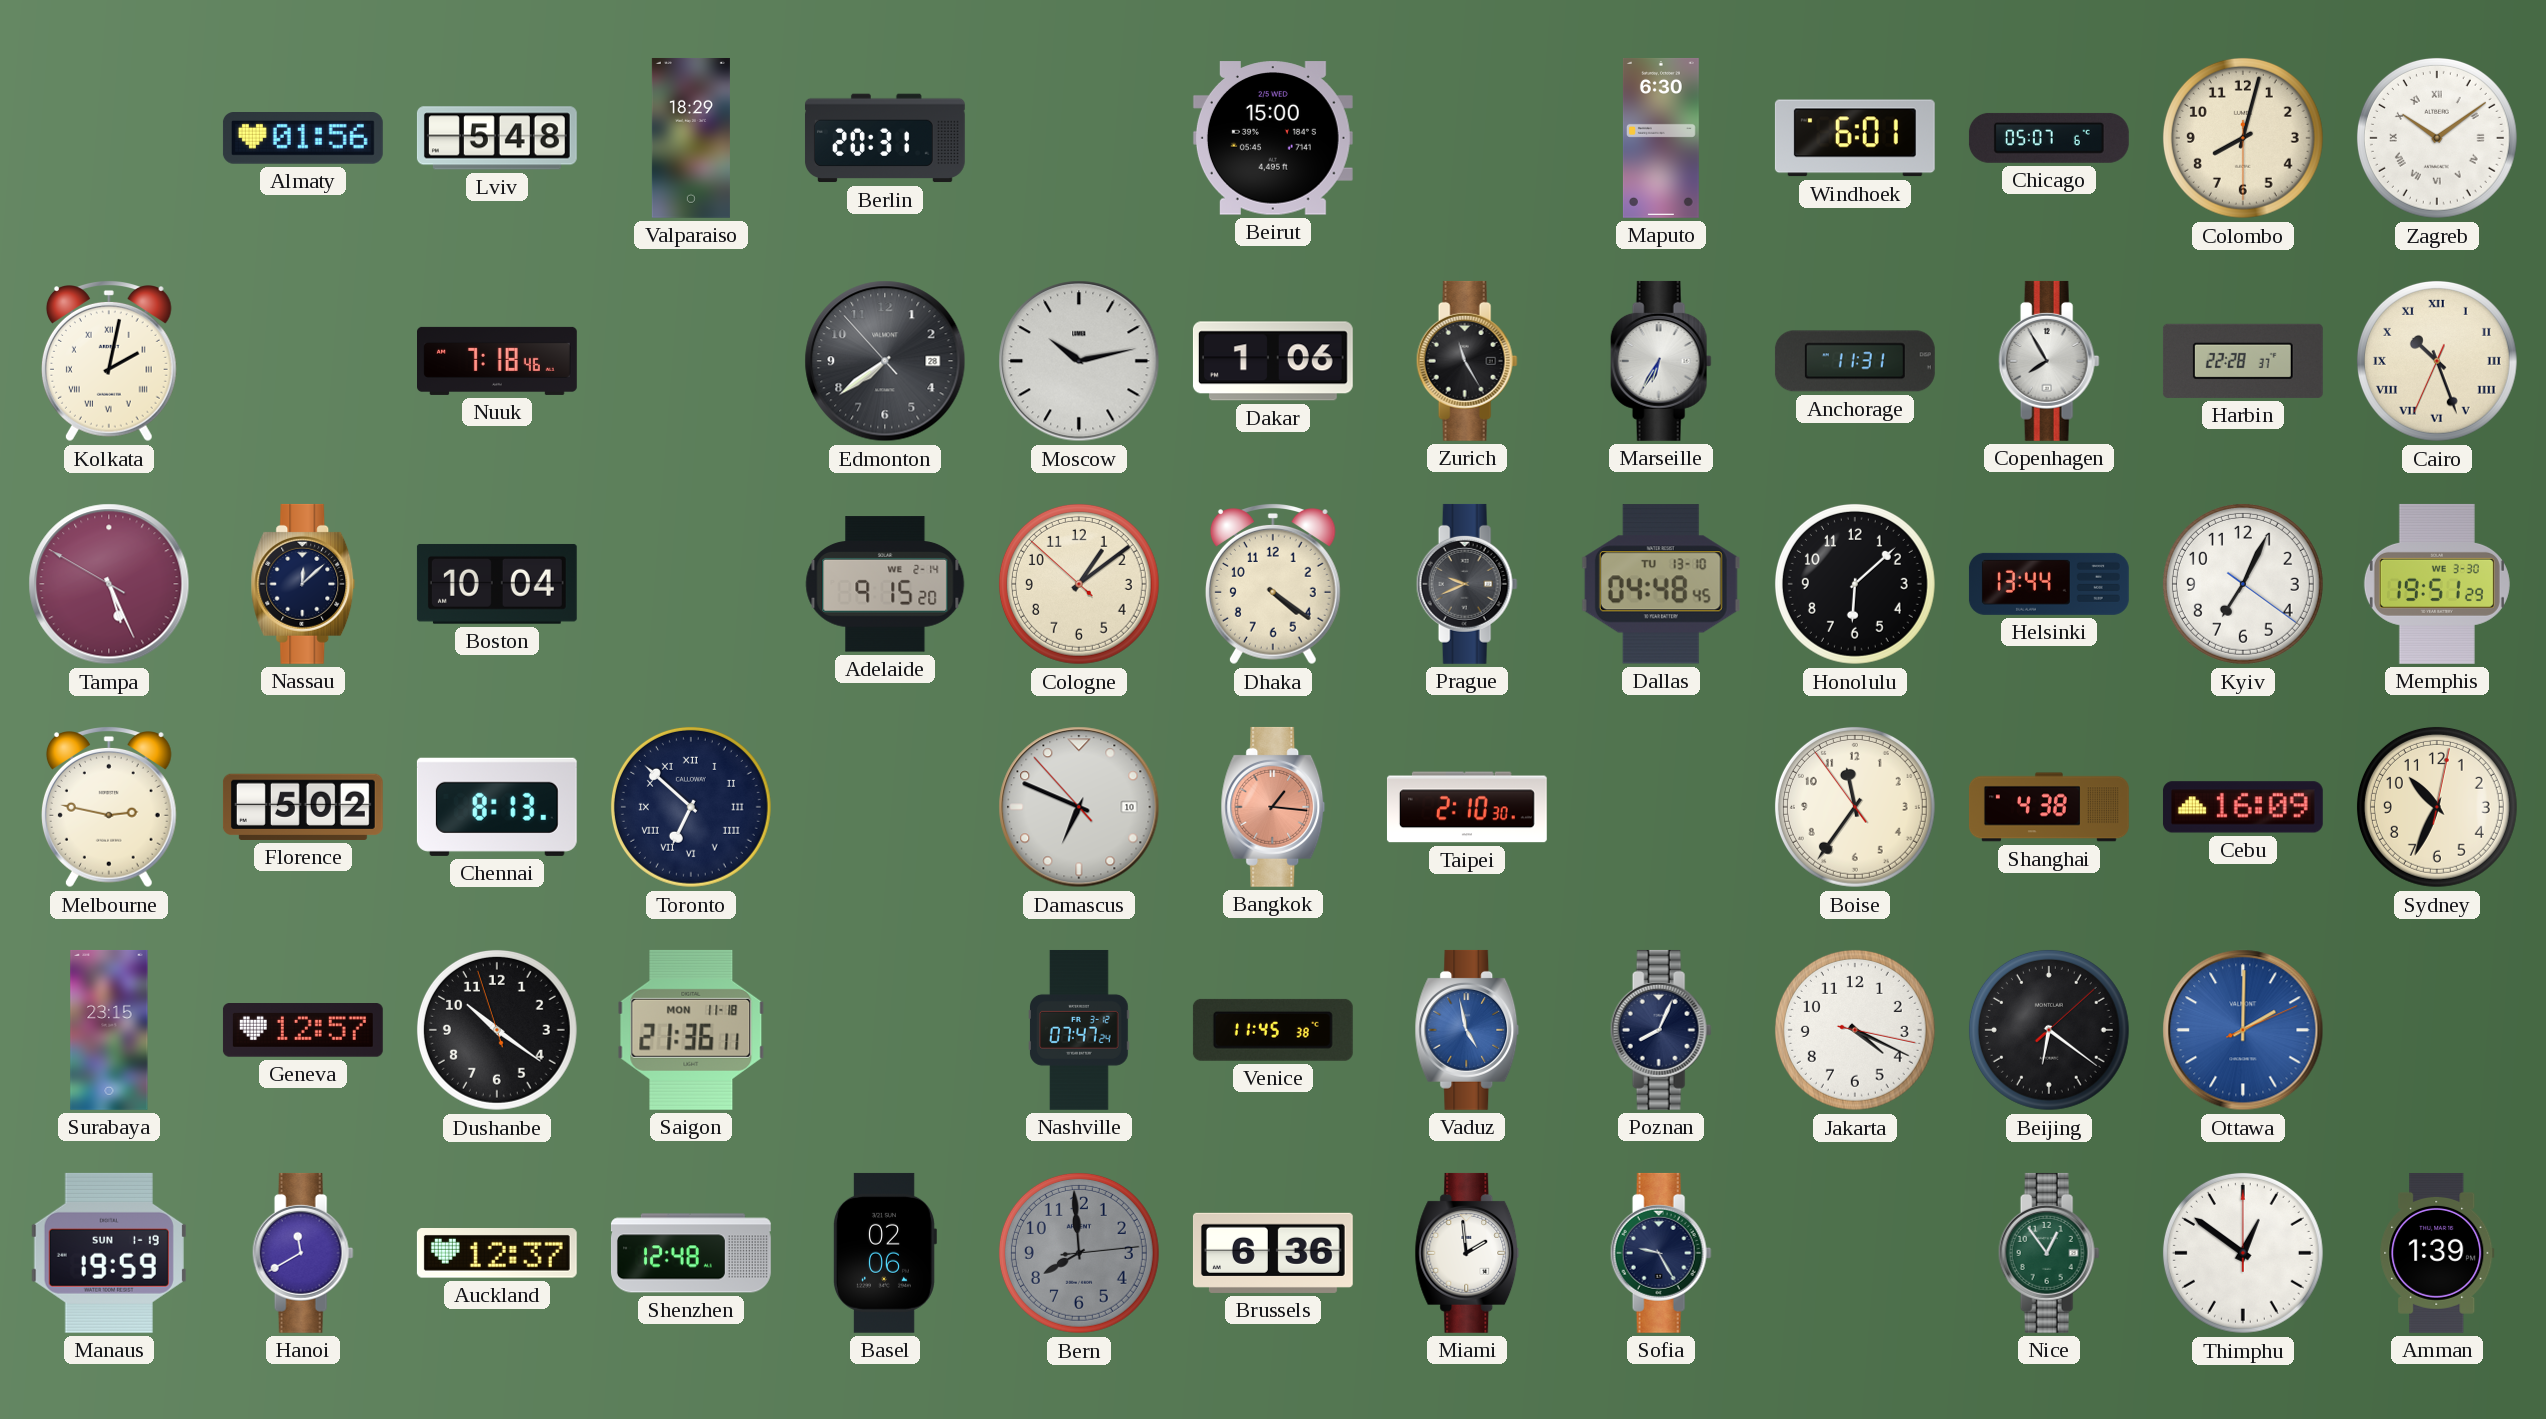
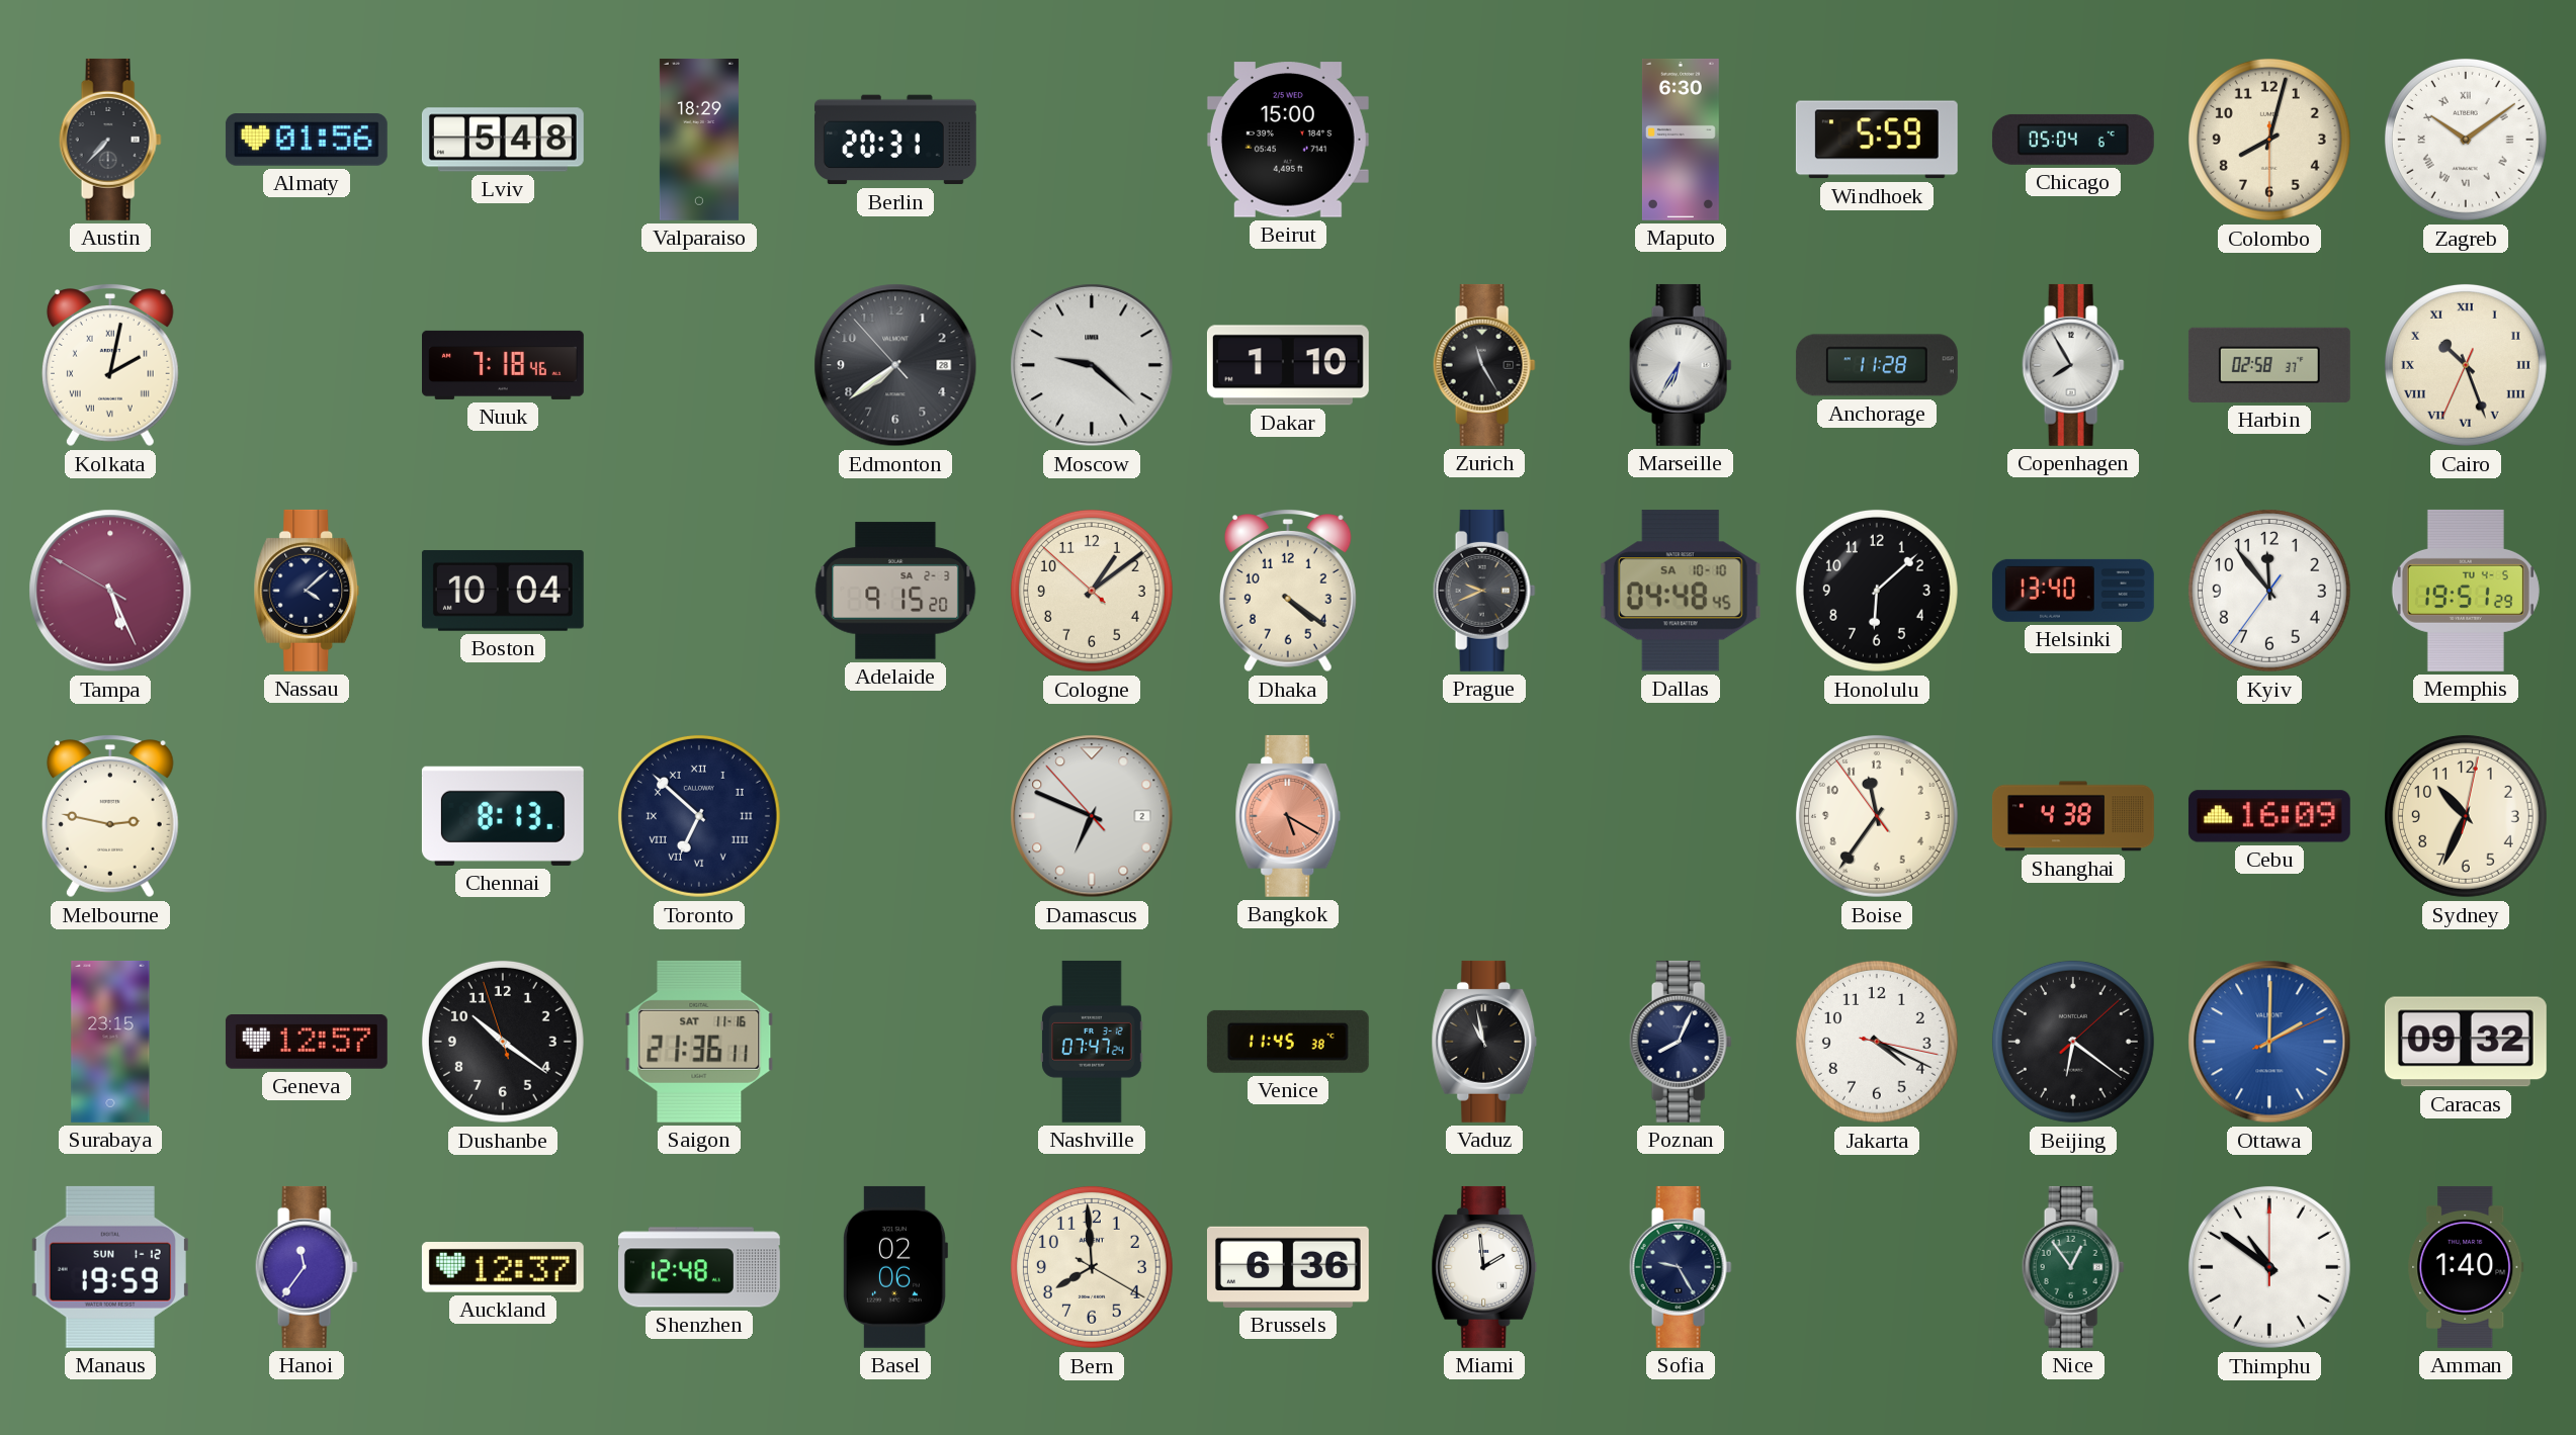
Austin: none -> 7:37 (110, 140)
Windhoek: 6:01 -> 5:59 (1877, 140)
Chicago: 05:07 -> 05:04 (2073, 140)
Moscow: 10:13 -> 9:22 (1092, 365)
Dakar: 1:06 -> 1:10 (1288, 365)
Anchorage: 11:31 -> 11:28 (1877, 365)
Harbin: 22:28 -> 02:58 (2269, 365)
Nassau: 12:08 -> 4:08 (307, 591)
Adelaide date: WE 2-14 -> SA 2-3 (895, 591)
Dallas date: TU 13-10 -> SA 10-10 (1681, 591)
Helsinki: 13:44 -> 13:40 (2073, 591)
Kyiv: 7:04 -> 11:53 (2269, 591)
Memphis date: WE 3-30 -> TU 4-5 (2466, 591)
Florence: 5:02 -> none (303, 807)
Damascus date: 10 -> 2 (1092, 816)
Bangkok: 1:16 -> 5:20 (1288, 816)
Taipei: 2:10 -> none (1467, 807)
Saigon date: MON 11-18 -> SAT 11-16 (699, 1042)
Vaduz: 4:58 -> 10:58 (1484, 1042)
Vaduz dial: blue -> black (1484, 1042)
Caracas: none -> 09:32 (2466, 1042)
Manaus date: SUN 1-19 -> SUN 1-12 (110, 1267)
Hanoi: 11:40 -> 11:36 (307, 1267)
Bern: 7:59:14 -> 7:59:20 (1092, 1267)
Bern dial: grey -> cream (1092, 1267)
Thimphu: 12:51 -> 10:51 (2269, 1267)
Amman: 1:39 -> 1:40 (2466, 1267)
